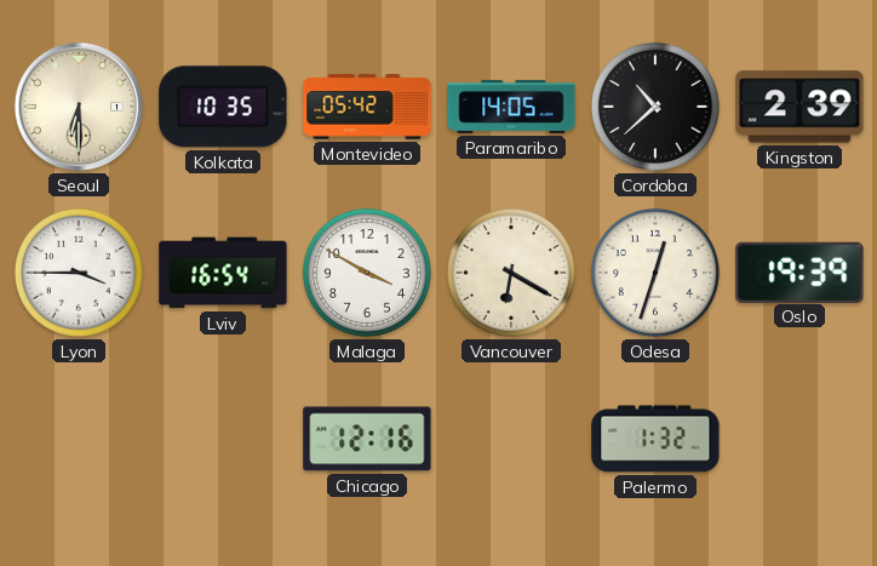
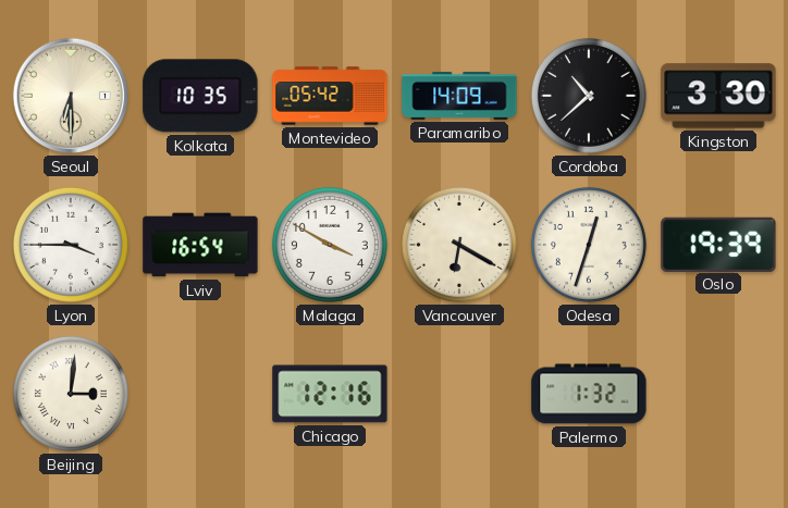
Paramaribo: 14:05 -> 14:09 (459, 96)
Kingston: 2:39 -> 3:30 (718, 96)
Beijing: none -> 3:01 (71, 394)
